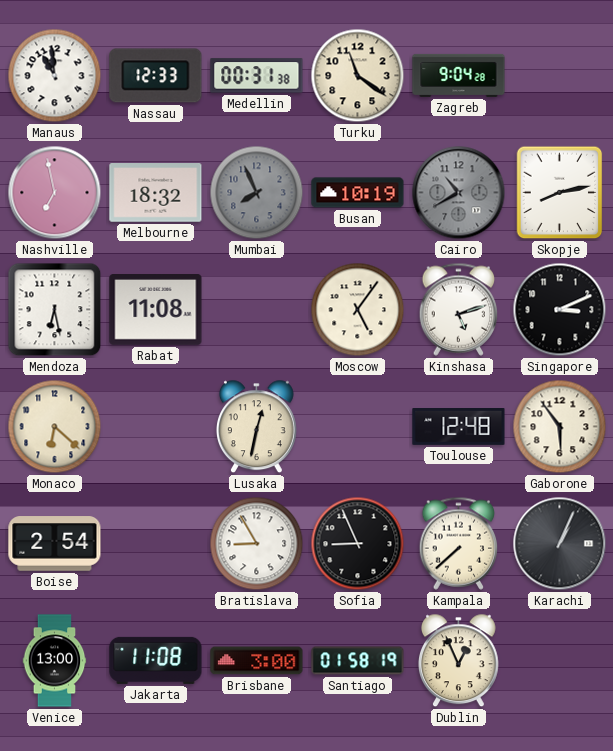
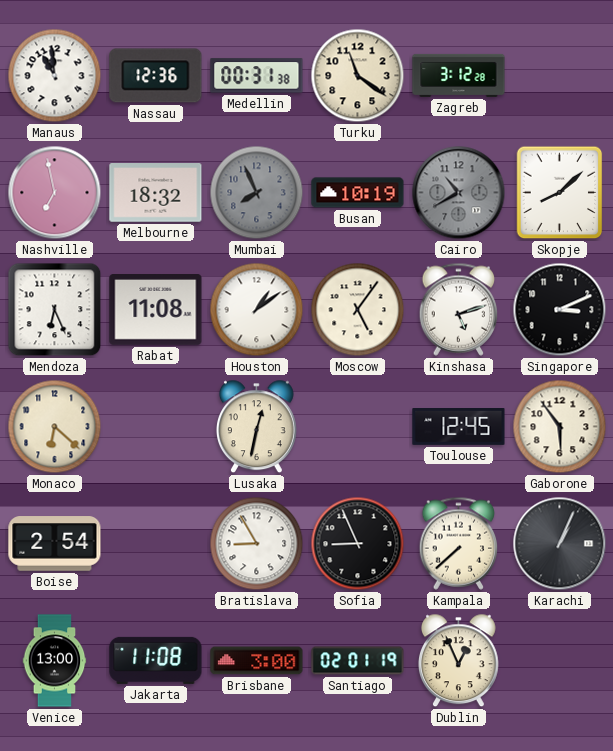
Nassau: 12:33 -> 12:36 (156, 76)
Zagreb: 9:04 -> 3:12 (459, 75)
Skopje: 8:13 -> 8:08 (560, 193)
Mendoza: 6:28 -> 6:26 (55, 310)
Houston: none -> 1:09 (257, 310)
Toulouse: 12:48 -> 12:45 (459, 427)
Santiago: 01:58 -> 02:01 (358, 661)
